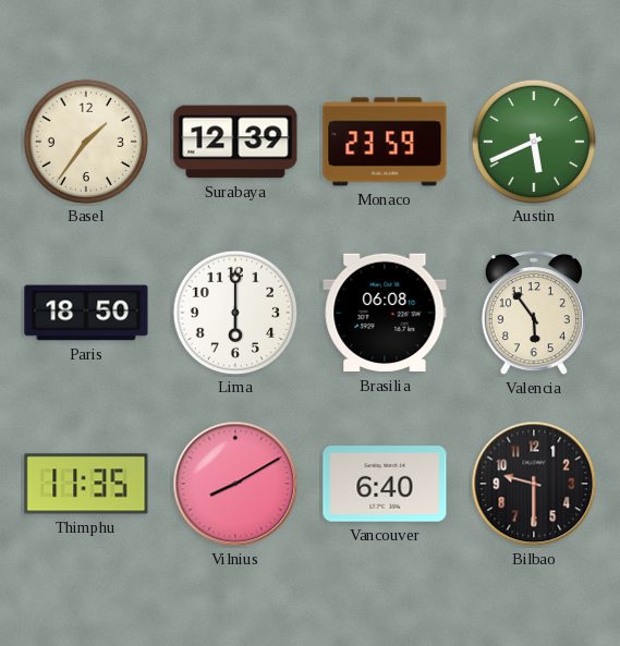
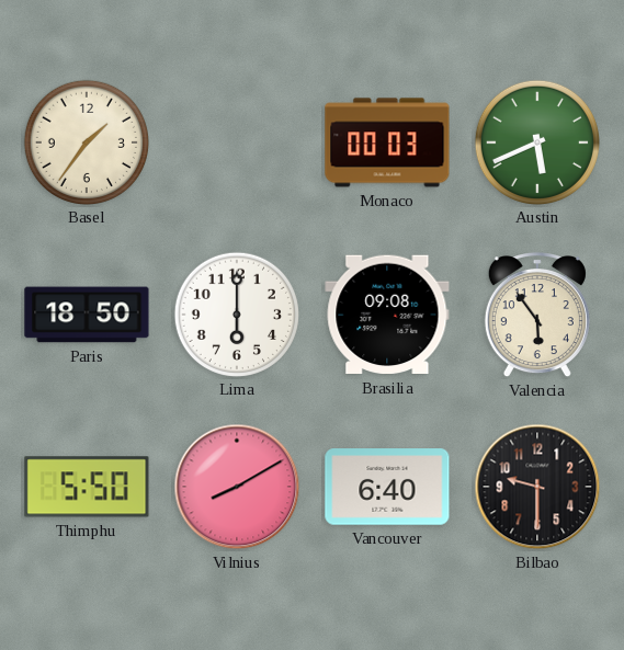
Surabaya: 12:39 -> none (235, 142)
Monaco: 23:59 -> 00:03 (387, 142)
Brasilia: 06:08 -> 09:08 (387, 315)
Thimphu: 11:35 -> 5:50 (87, 487)
